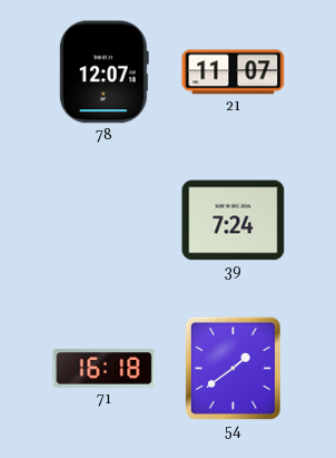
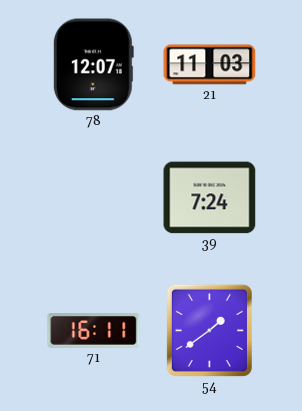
21: 11:07 -> 11:03 (210, 65)
71: 16:18 -> 16:11 (94, 331)
